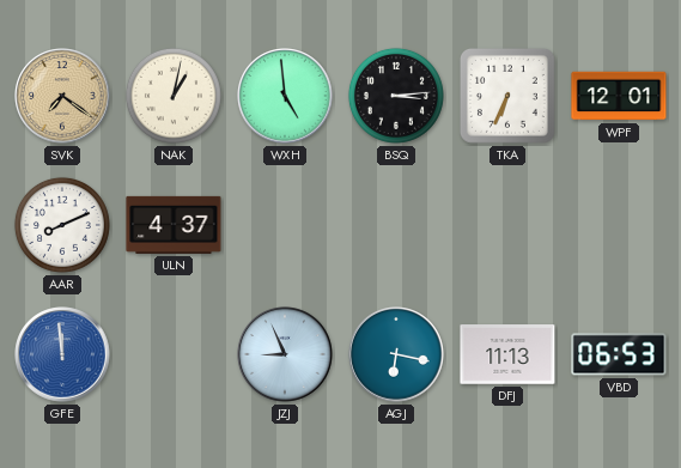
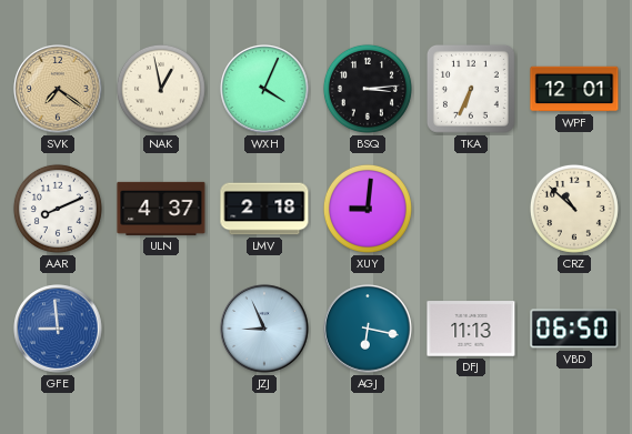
NAK: 1:02 -> 12:58 (161, 89)
WXH: 4:59 -> 4:04 (264, 89)
LMV: none -> 2:18 (264, 209)
XUY: none -> 9:01 (368, 209)
CRZ: none -> 10:52 (574, 209)
GFE: 11:59 -> 8:59 (58, 329)
VBD: 06:53 -> 06:50 (574, 329)
